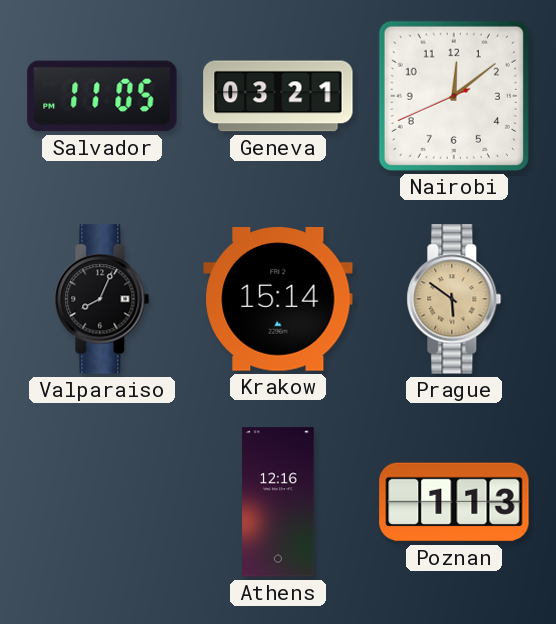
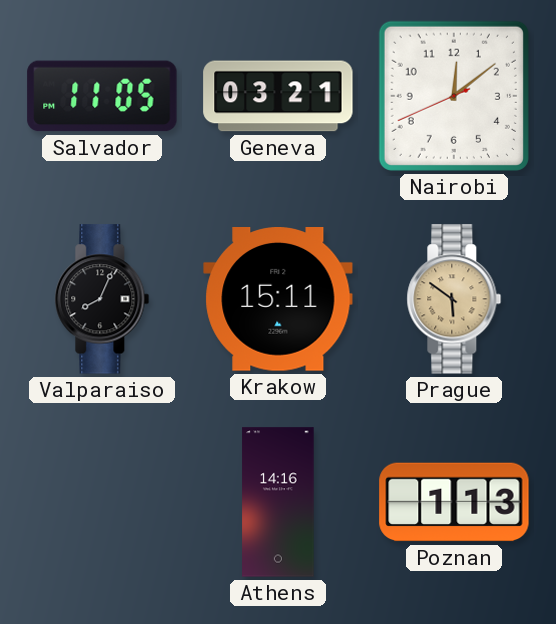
Krakow: 15:14 -> 15:11 (278, 300)
Athens: 12:16 -> 14:16 (278, 502)
